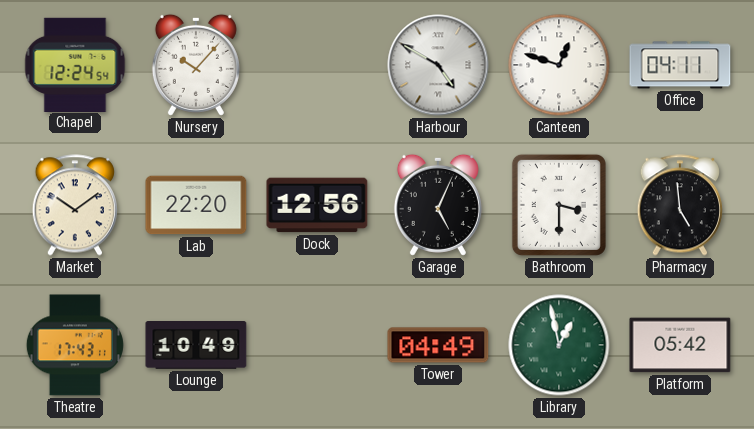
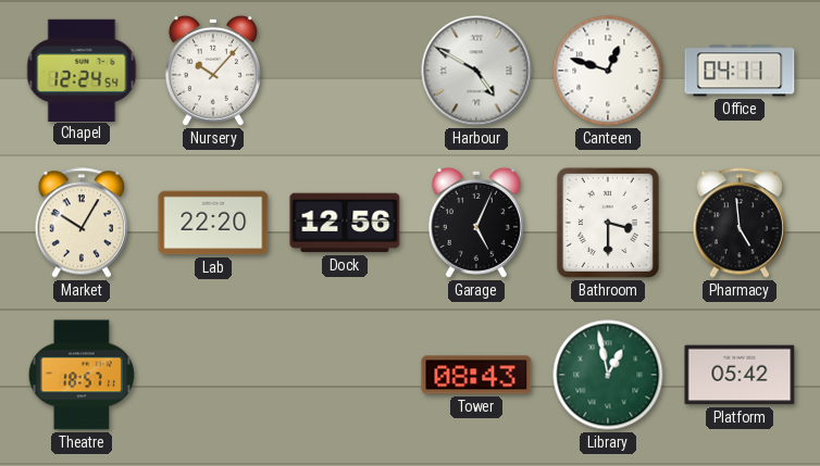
Market: 10:09 -> 10:05 (80, 223)
Theatre: 17:43 -> 18:57 (82, 375)
Lounge: 10:49 -> none (196, 346)
Tower: 04:49 -> 08:43 (476, 375)
